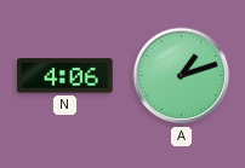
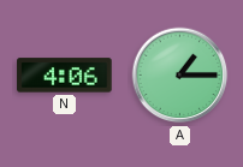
A: 1:12 -> 1:15 (180, 76)
